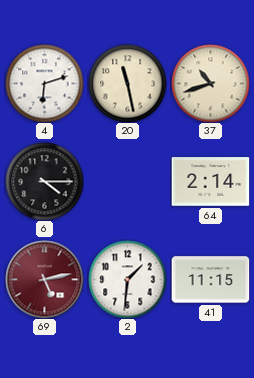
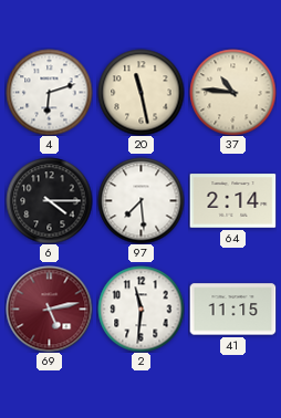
37: 10:42 -> 10:46 (232, 92)
97: none -> 7:29 (140, 200)
2: 1:31 -> 11:31 (140, 309)
